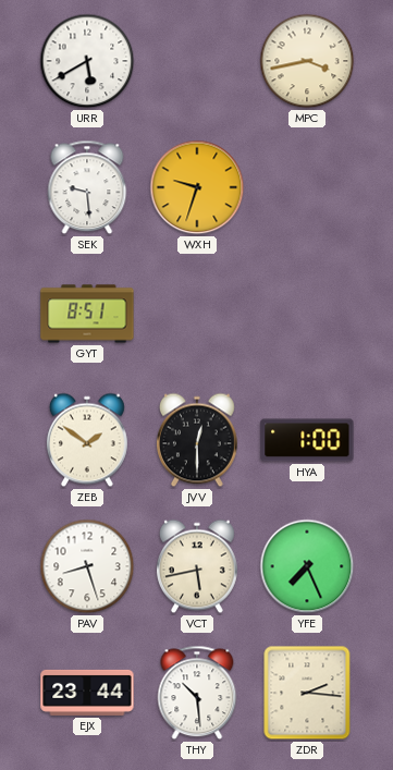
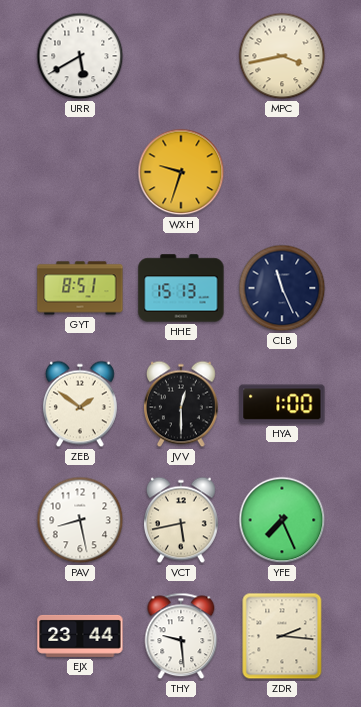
SEK: 9:29 -> none (87, 187)
HHE: none -> 15:13 (181, 288)
CLB: none -> 11:26 (282, 288)
PAV: 8:27 -> 8:28 (80, 520)
THY: 10:29 -> 9:29 (181, 636)
